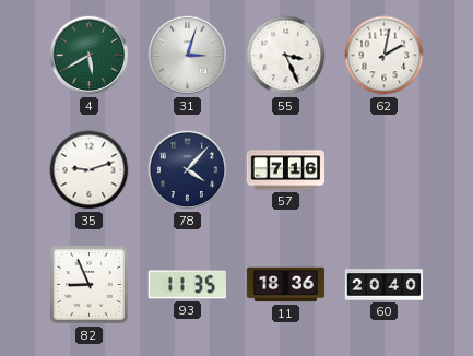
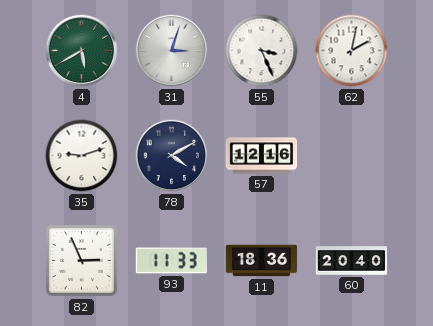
78: 4:07 -> 4:10 (172, 156)
57: 7:16 -> 12:16 (262, 156)
82: 8:56 -> 2:56 (81, 260)
93: 11:35 -> 11:33 (171, 261)
